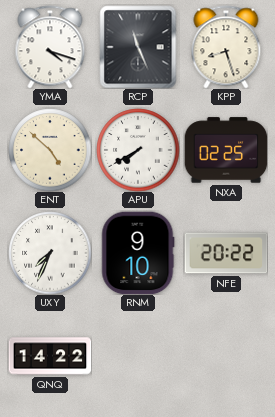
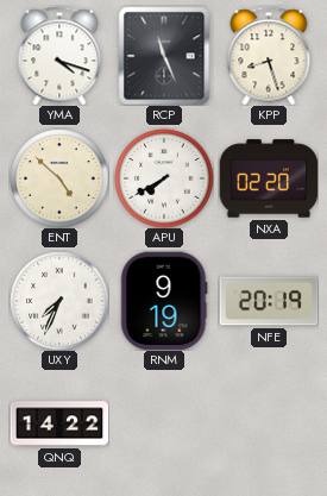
NXA: 02:25 -> 02:20 (269, 178)
RNM: 9:10 -> 9:19 (164, 301)
NFE: 20:22 -> 20:19 (269, 301)
